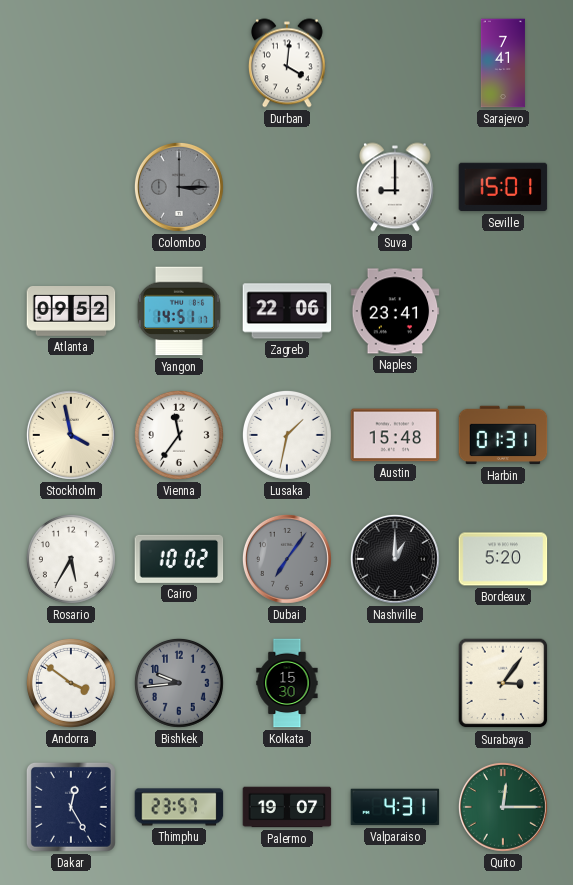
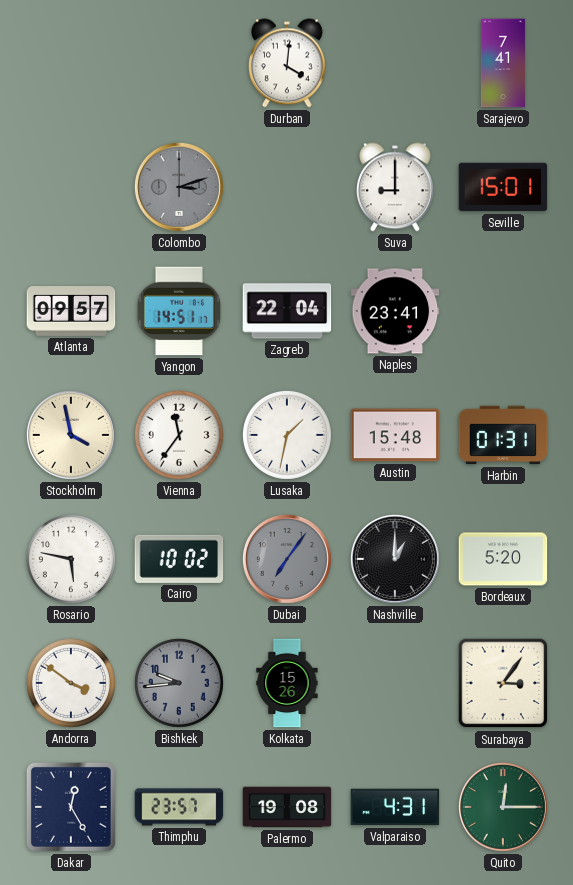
Colombo: 3:15 -> 3:12 (179, 187)
Atlanta: 09:52 -> 09:57 (71, 312)
Zagreb: 22:06 -> 22:04 (287, 311)
Rosario: 5:35 -> 5:47 (71, 559)
Kolkata: 15:30 -> 15:26 (287, 683)
Palermo: 19:07 -> 19:08 (287, 807)
